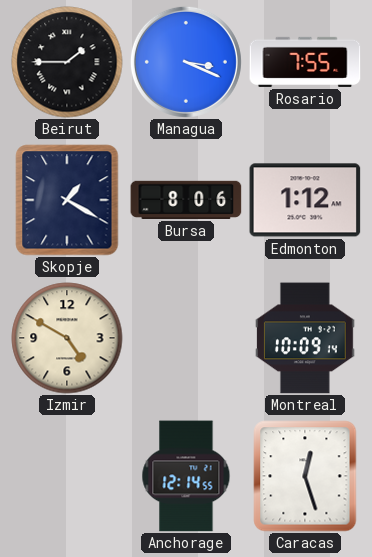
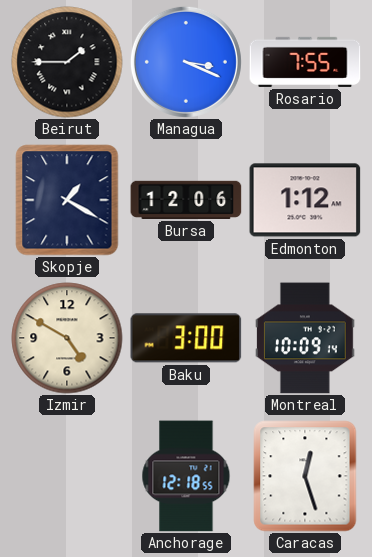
Bursa: 8:06 -> 12:06 (186, 200)
Baku: none -> 3:00 (186, 338)
Anchorage: 12:14 -> 12:18 (186, 476)
